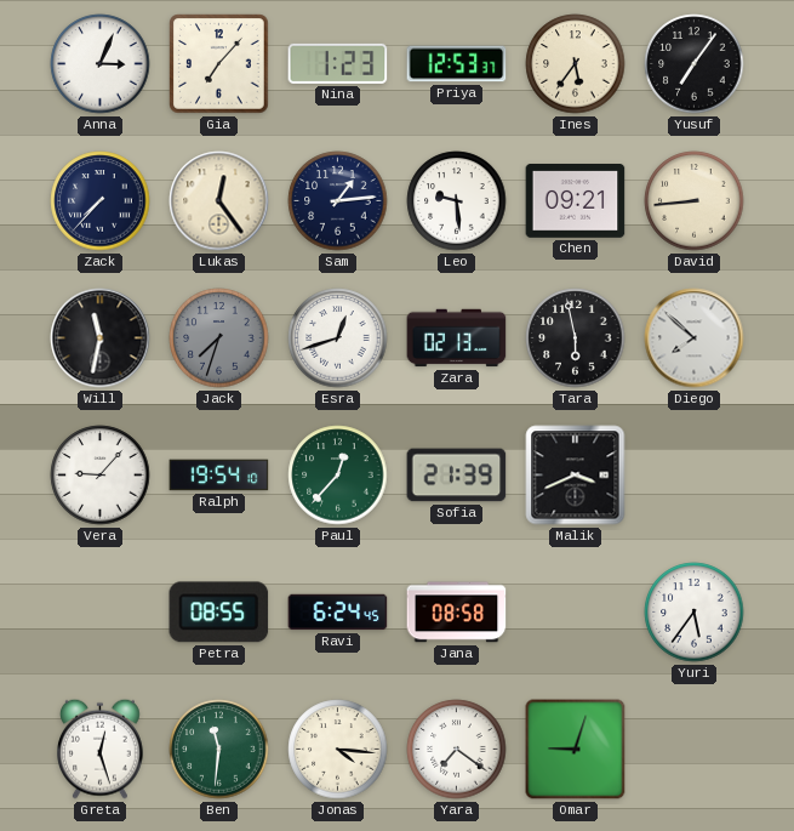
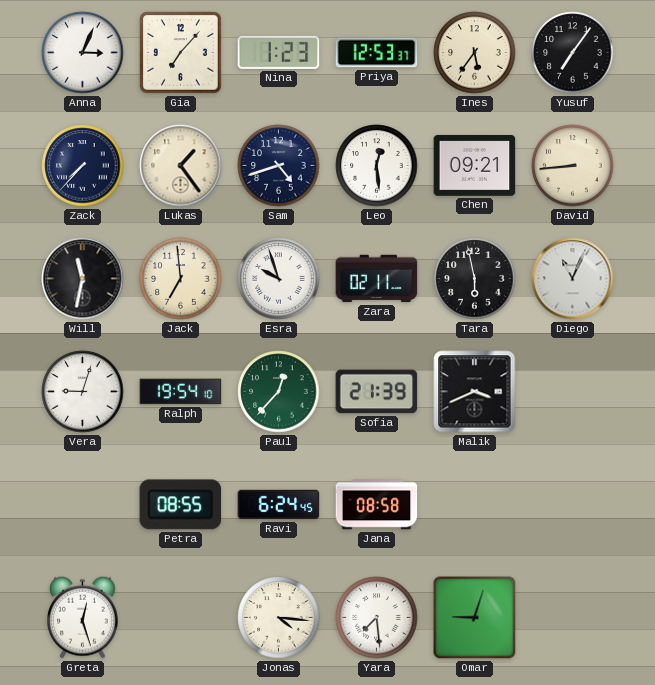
Lukas: 12:24 -> 1:24 (181, 166)
Sam: 1:14 -> 4:42 (279, 166)
Leo: 9:29 -> 12:29 (377, 166)
Jack: 7:33 -> 6:59 (181, 279)
Jack dial: grey -> cream (181, 279)
Esra: 12:42 -> 9:57 (279, 279)
Zara: 02:13 -> 02:11 (377, 279)
Diego: 7:52 -> 11:04 (573, 279)
Vera: 9:07 -> 9:03 (83, 392)
Yuri: 5:36 -> none (695, 613)
Ben: 11:31 -> none (219, 750)
Yara: 7:21 -> 7:29 (377, 618)
